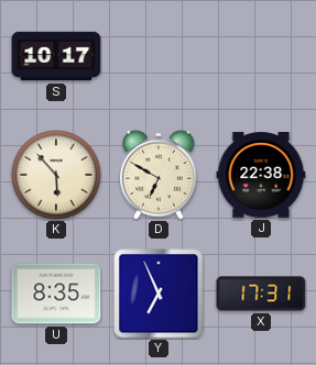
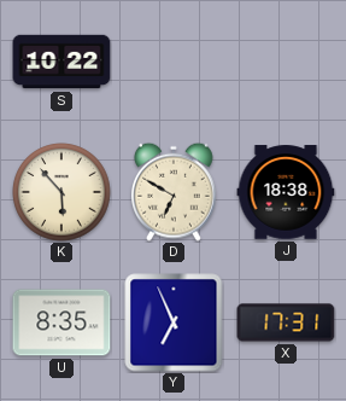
S: 10:17 -> 10:22 (61, 62)
J: 22:38 -> 18:38 (286, 192)
